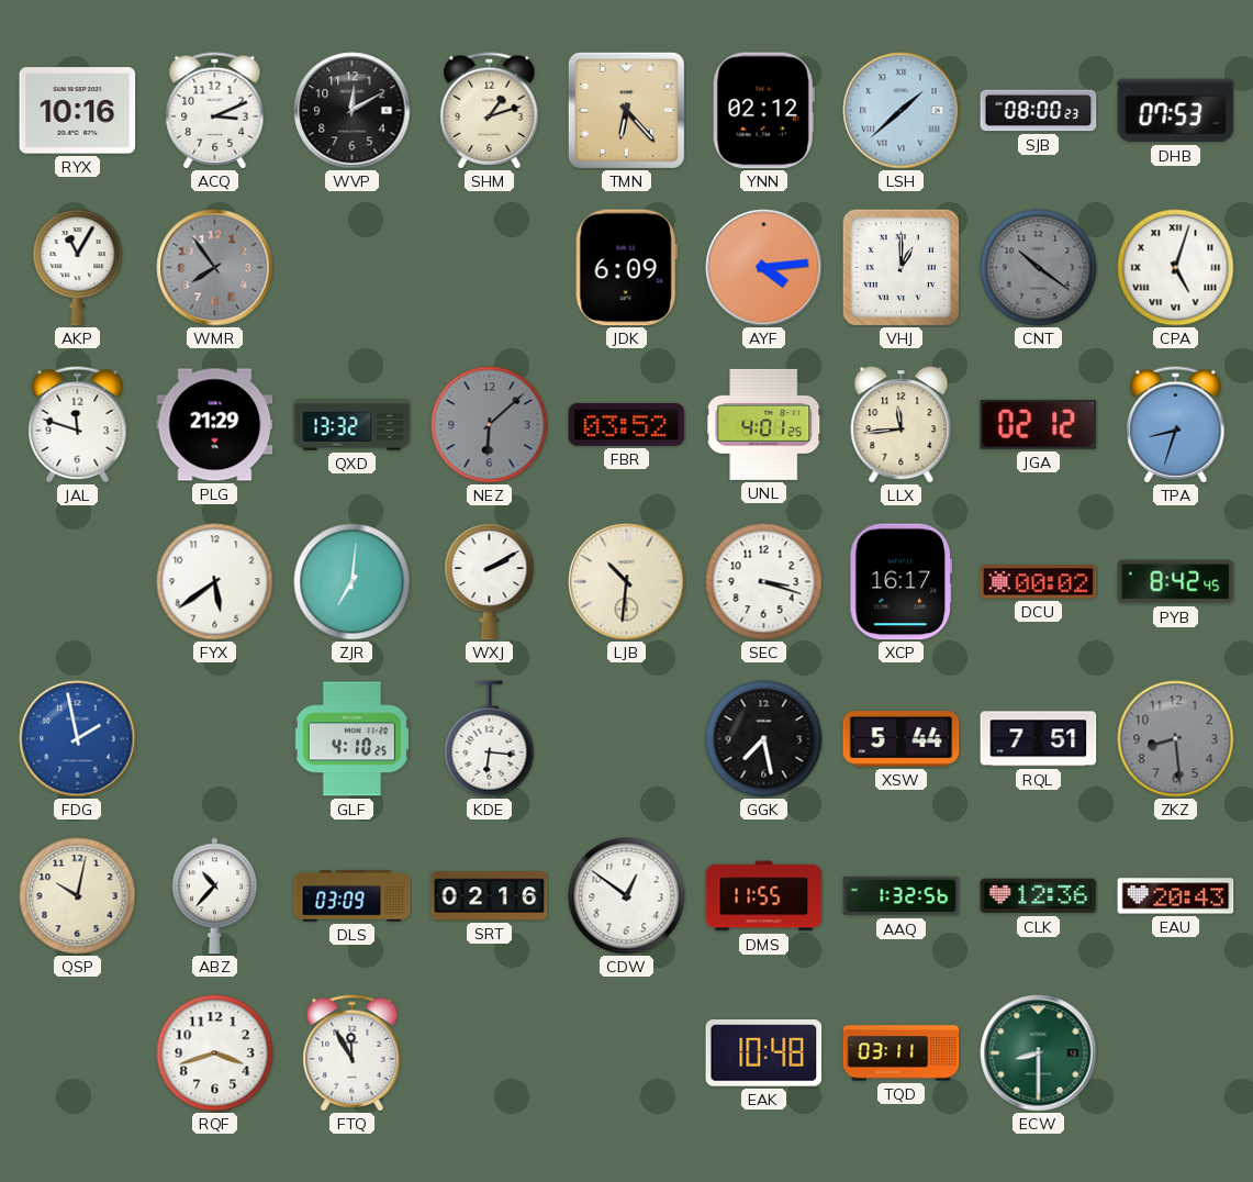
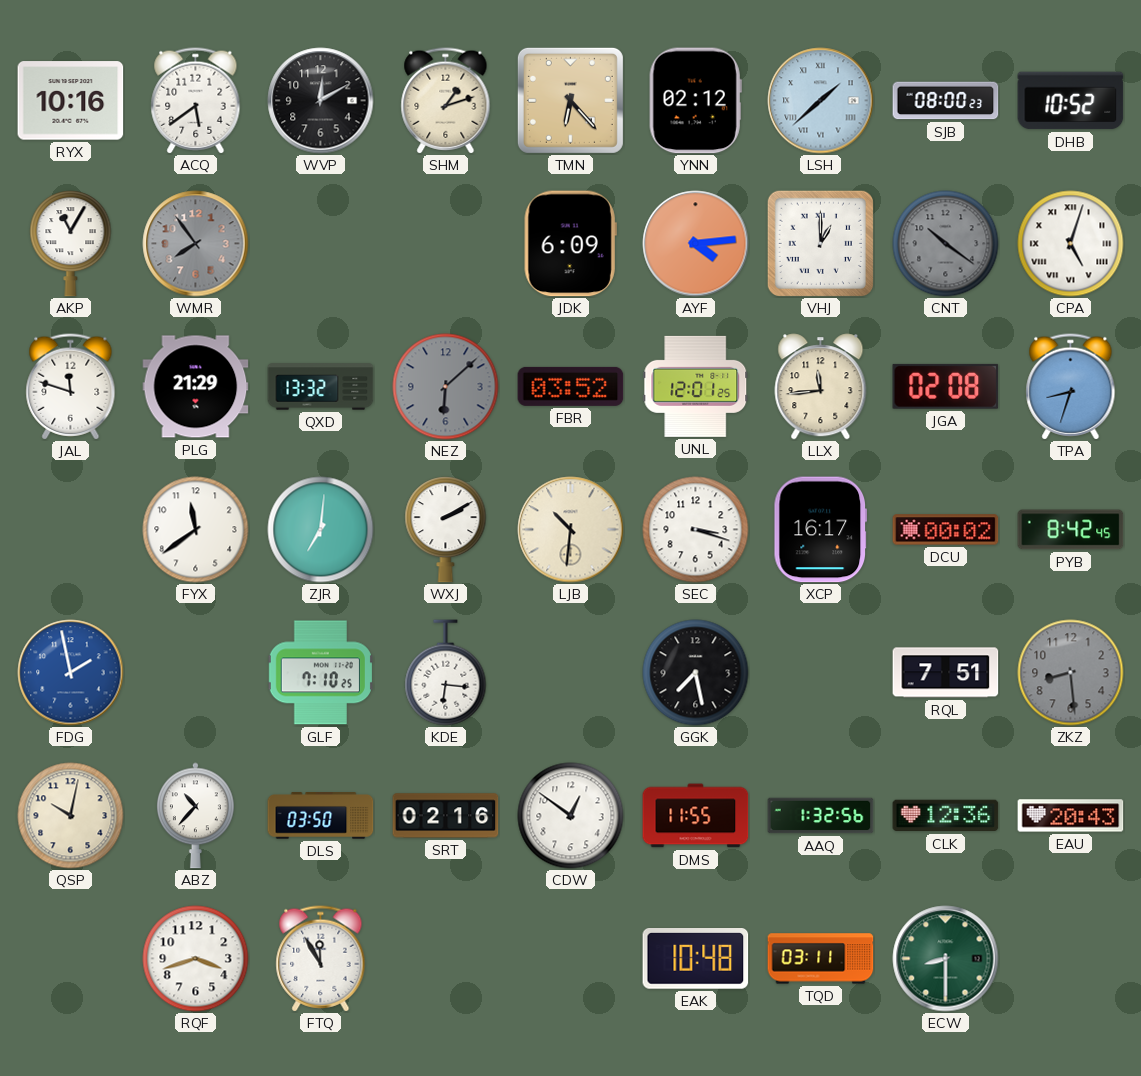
ACQ: 3:11 -> 5:39 (196, 101)
DHB: 07:53 -> 10:52 (1071, 101)
UNL: 4:01 -> 12:01 (696, 386)
JGA: 02:12 -> 02:08 (946, 386)
FYX: 5:39 -> 11:39 (196, 530)
GLF: 4:10 -> 7:10 (320, 673)
XSW: 5:44 -> none (902, 739)
DLS: 03:09 -> 03:50 (321, 816)
